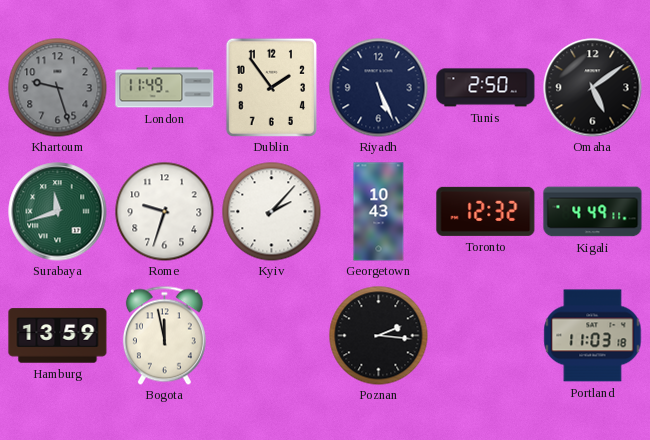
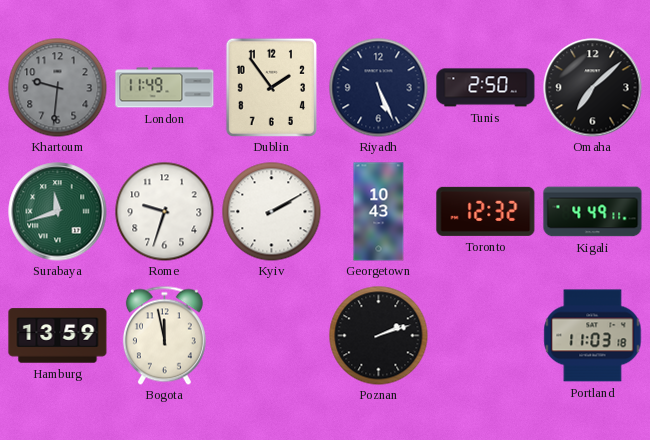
Khartoum: 9:27 -> 9:31 (58, 88)
Omaha: 5:09 -> 7:08 (593, 88)
Kyiv: 2:07 -> 2:10 (272, 212)
Poznan: 2:16 -> 2:12 (379, 336)
